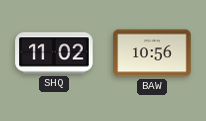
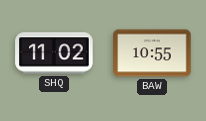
BAW: 10:56 -> 10:55 (152, 53)
